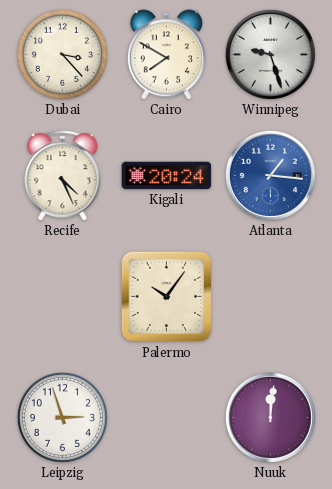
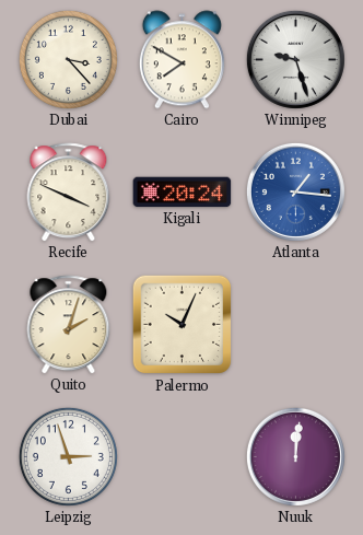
Recife: 4:26 -> 3:49 (69, 193)
Quito: none -> 2:03 (69, 325)
Palermo: 10:06 -> 10:04 (183, 325)
